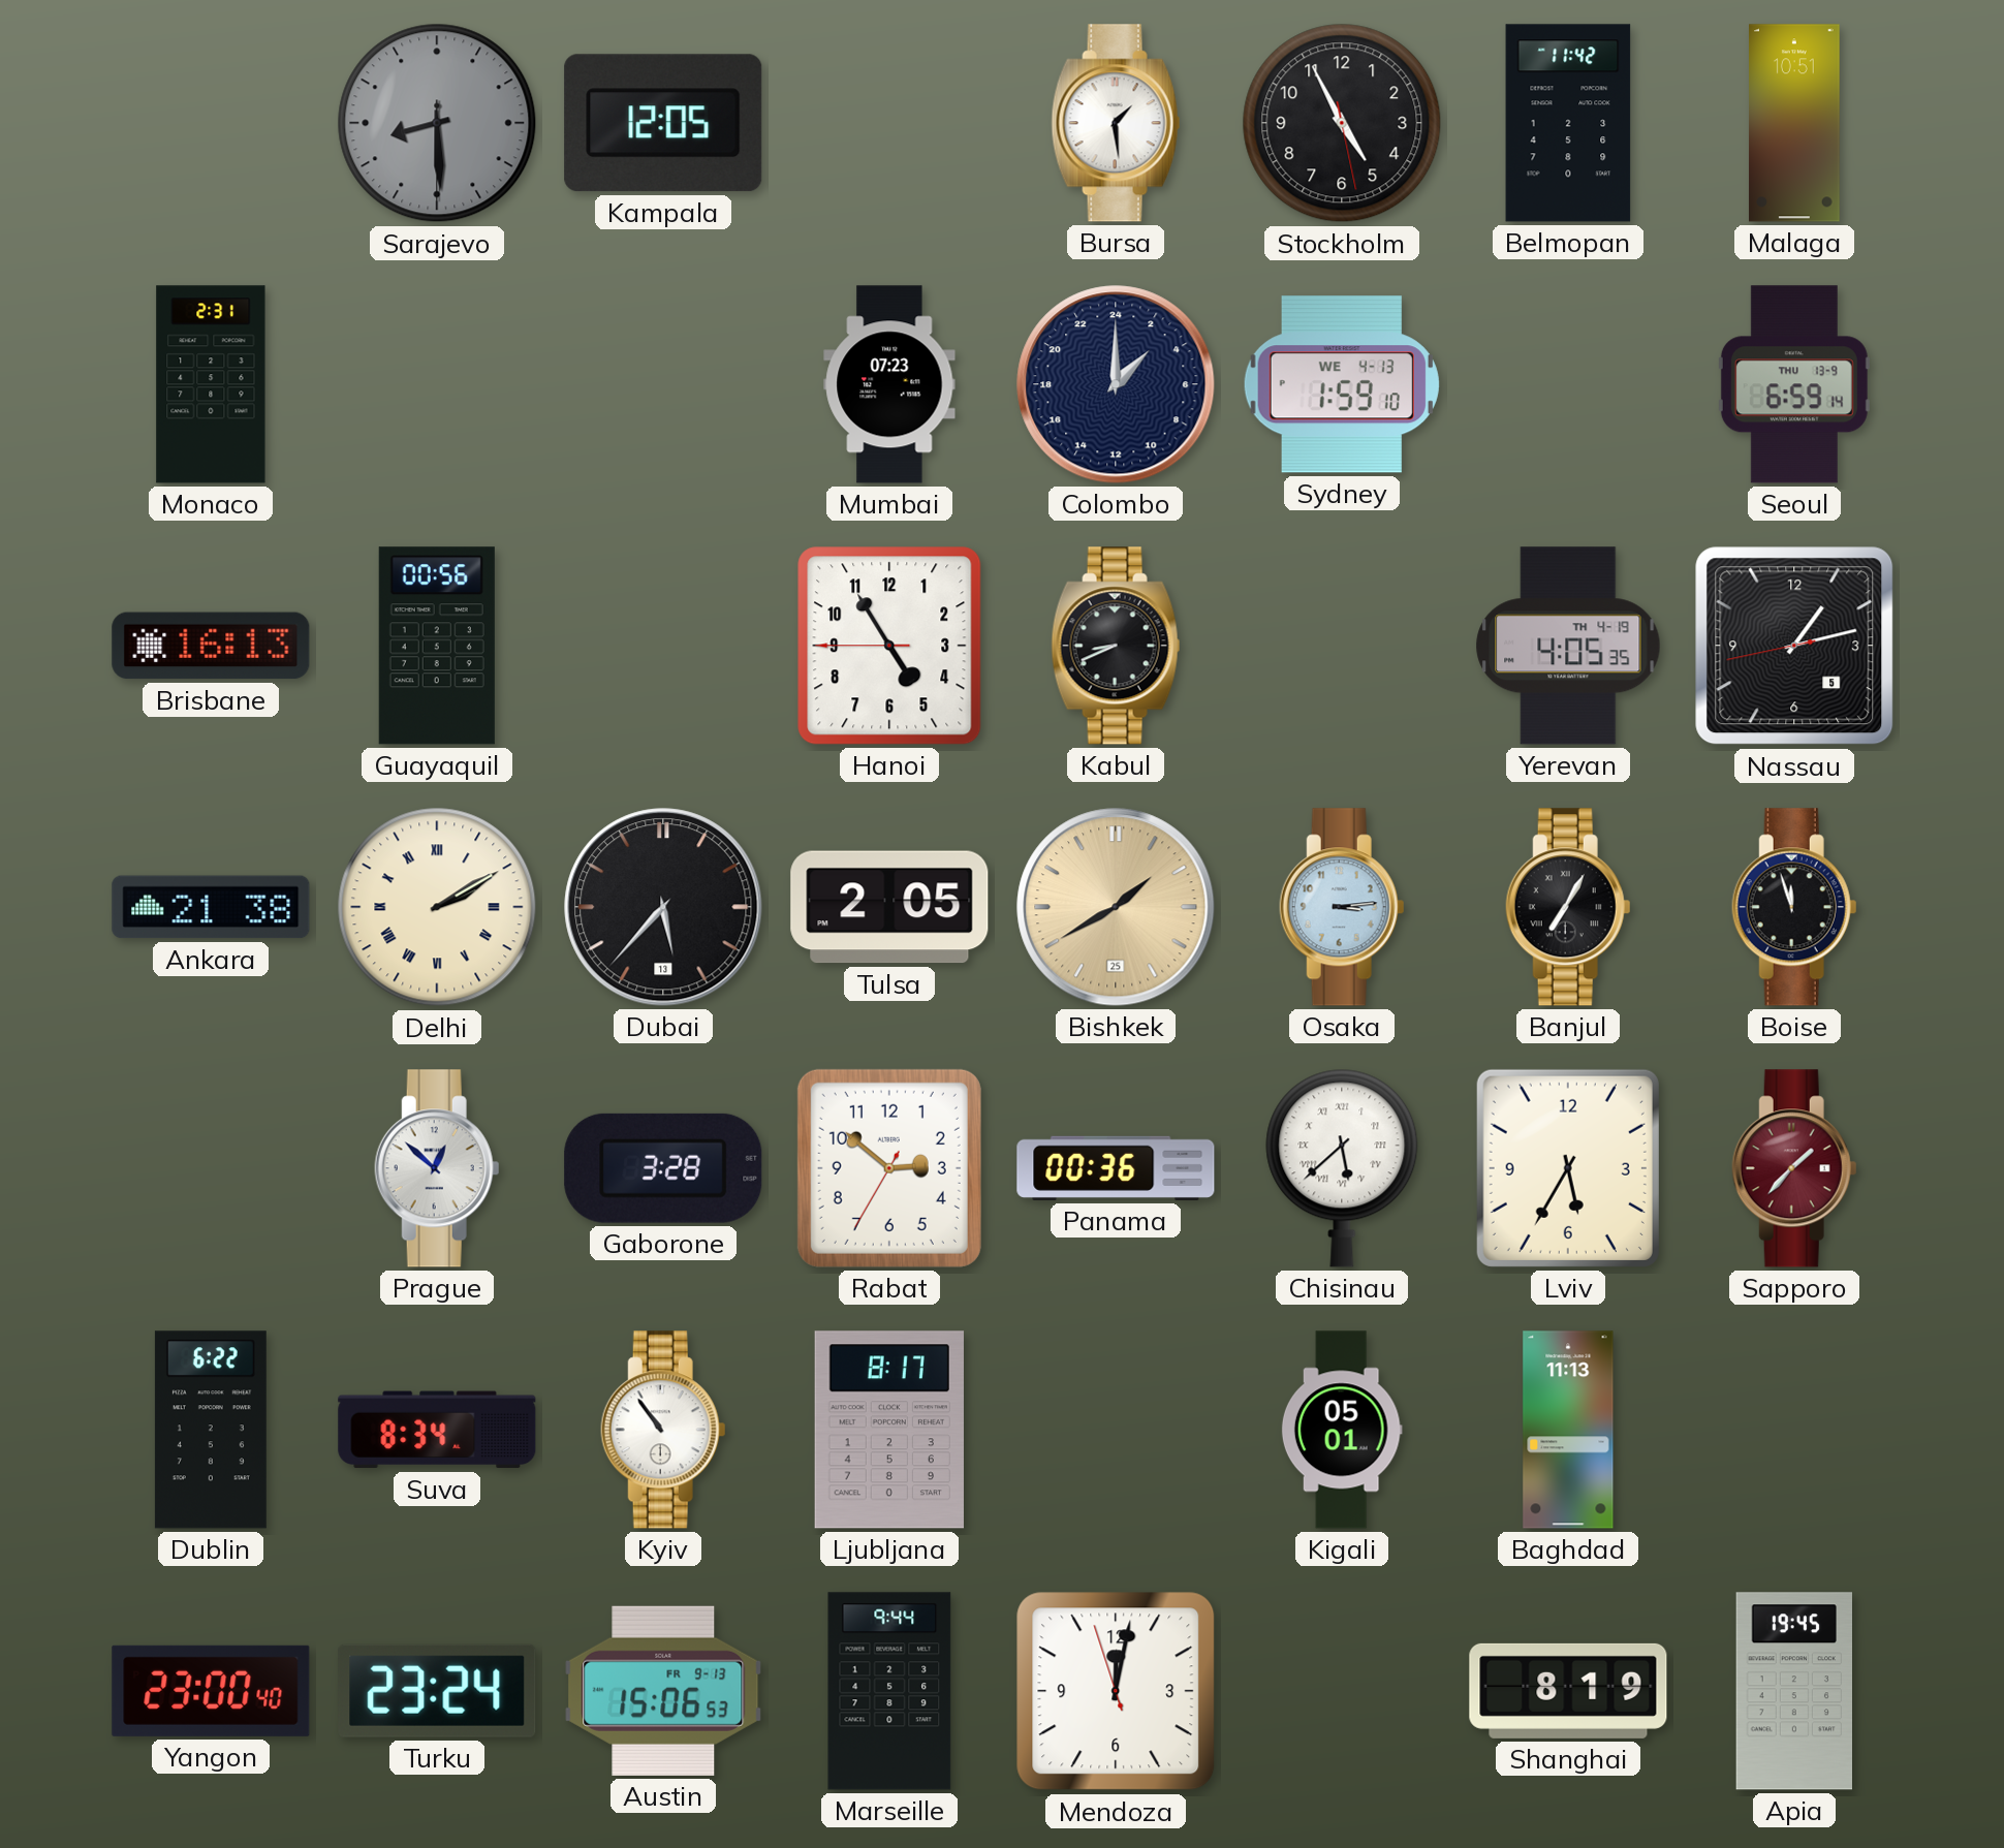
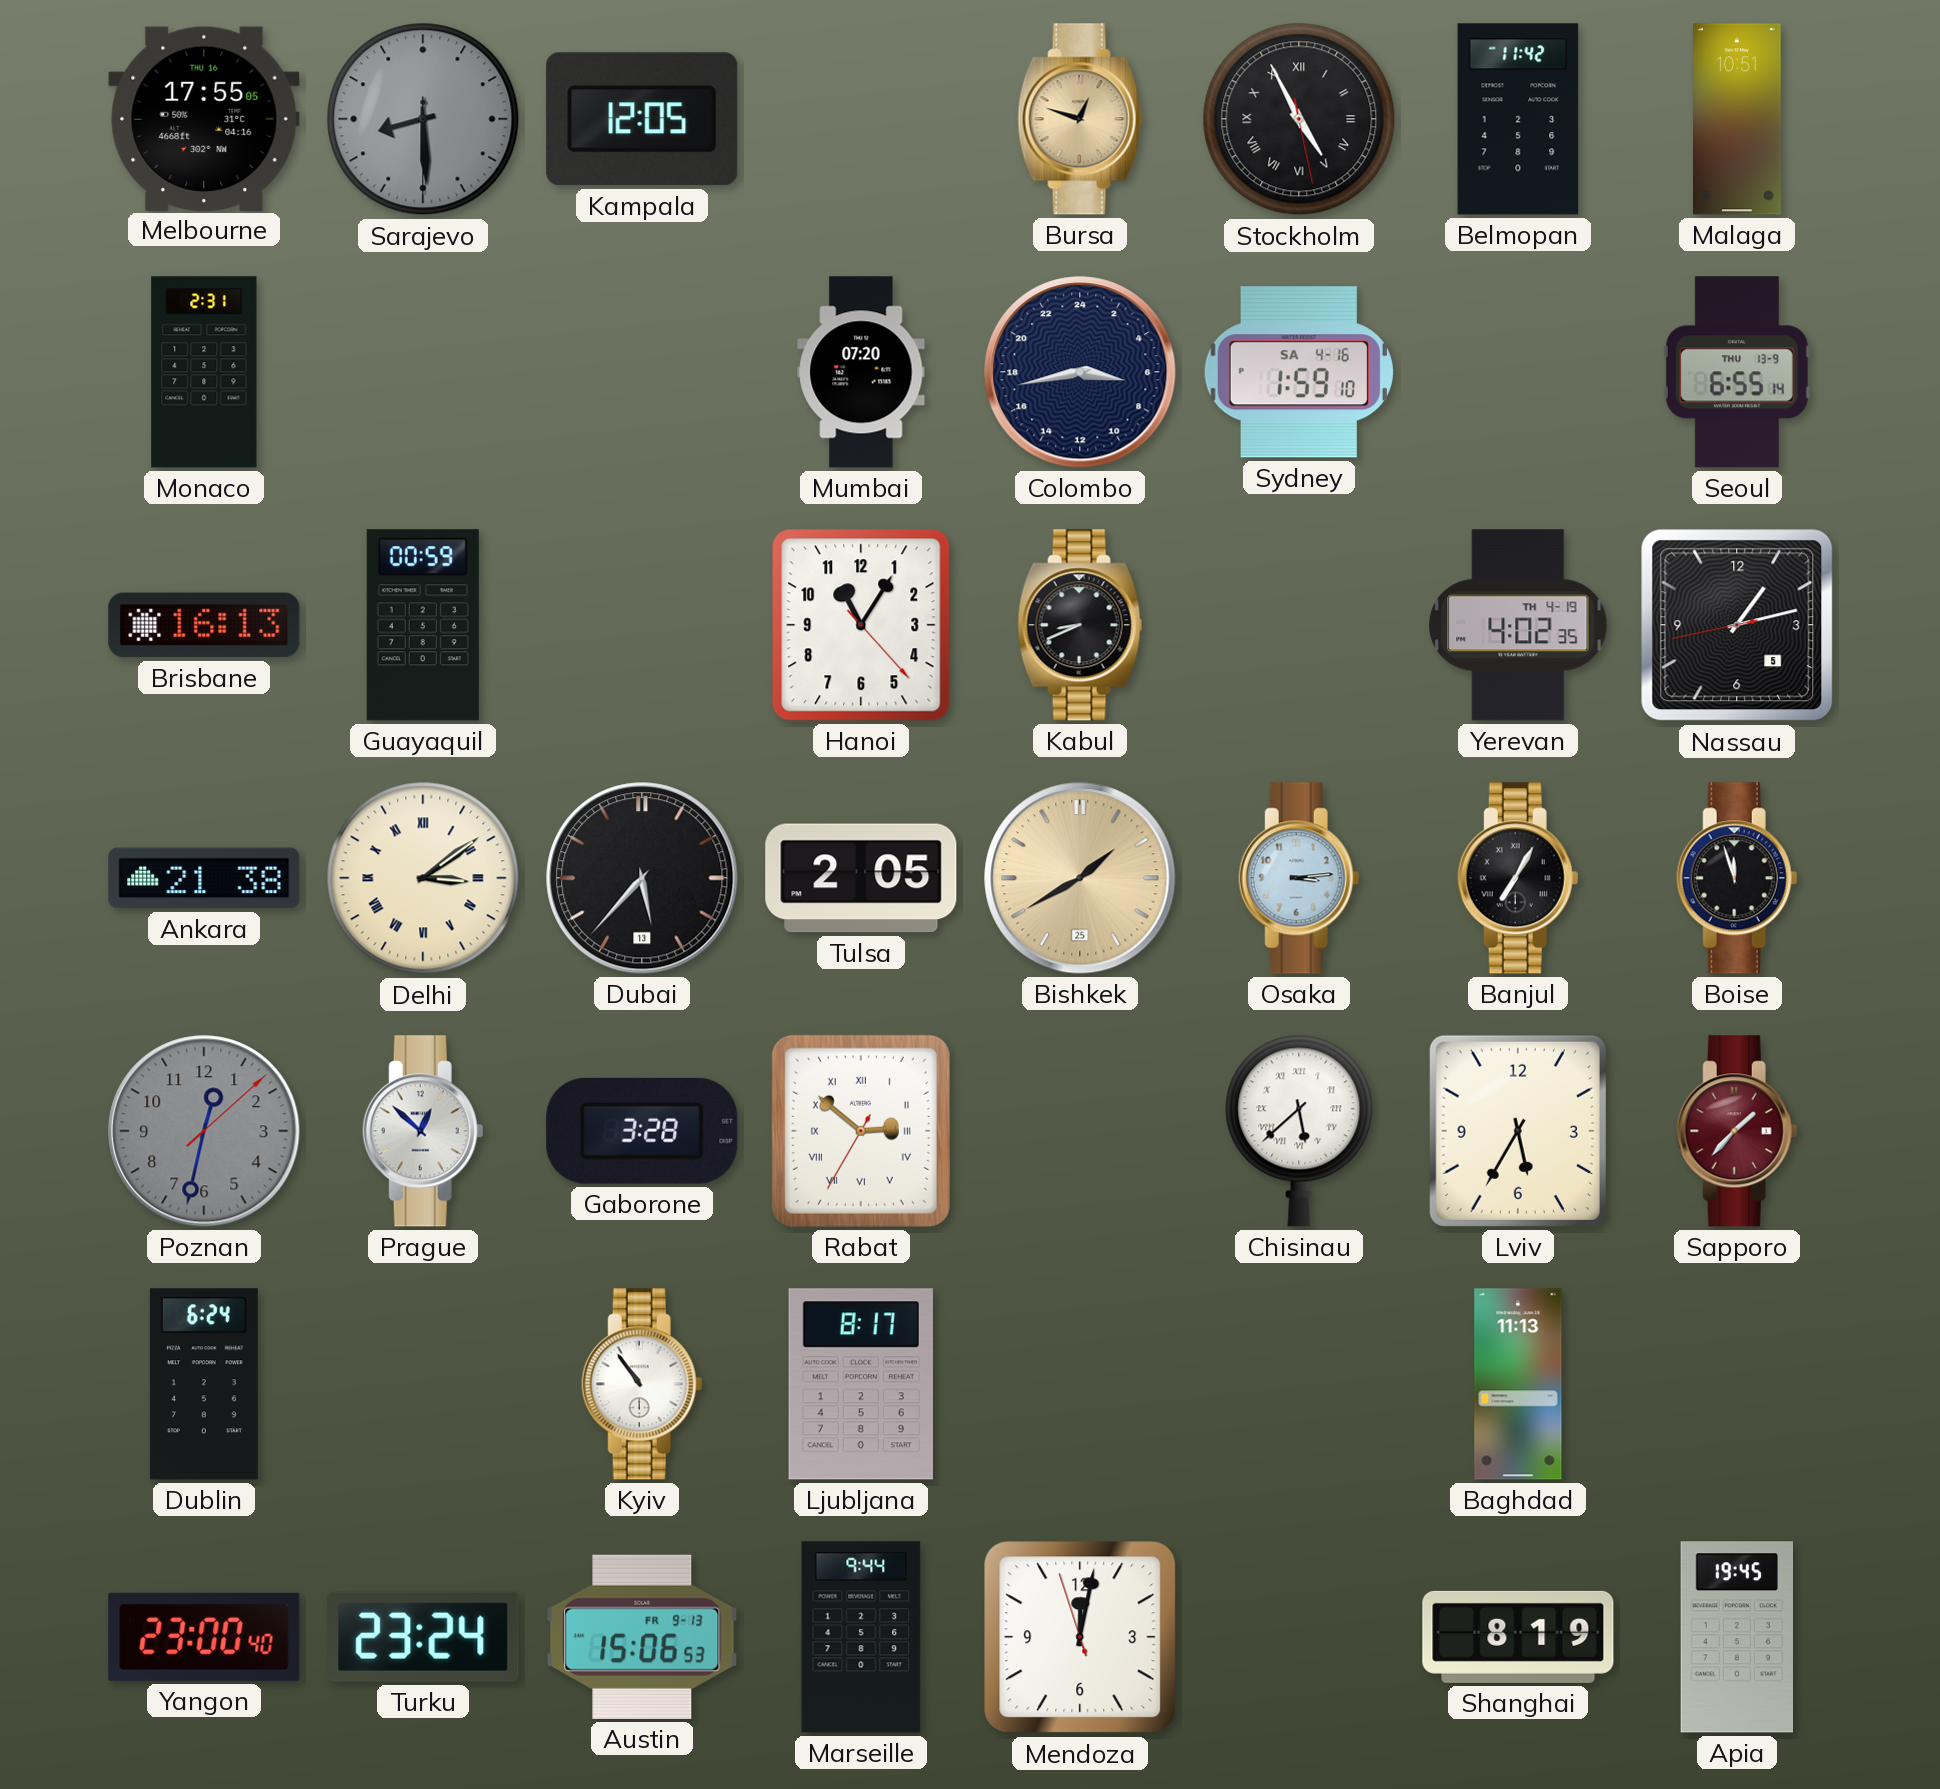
Melbourne: none -> 17:55 (204, 118)
Bursa: 1:29 -> 12:48 (1080, 119)
Bursa dial: white -> champagne (1080, 119)
Stockholm numerals: Arabic -> Roman (1299, 119)
Mumbai: 07:23 -> 07:20 (861, 372)
Colombo: 3:00 -> 6:43 (1080, 372)
Sydney date: WE 4-13 -> SA 4-16 (1299, 372)
Seoul: 6:59 -> 6:55 (1737, 372)
Guayaquil: 00:56 -> 00:59 (423, 625)
Hanoi: 4:54 -> 11:05 (861, 625)
Yerevan: 4:05 -> 4:02 (1518, 625)
Delhi: 2:10 -> 3:09 (423, 878)
Poznan: none -> 12:32 (204, 1131)
Rabat numerals: Arabic -> Roman (861, 1131)
Panama: 00:36 -> none (1116, 1168)
Dublin: 6:22 -> 6:24 (204, 1384)
Suva: 8:34 -> none (437, 1430)
Kigali: 05:01 -> none (1342, 1430)
